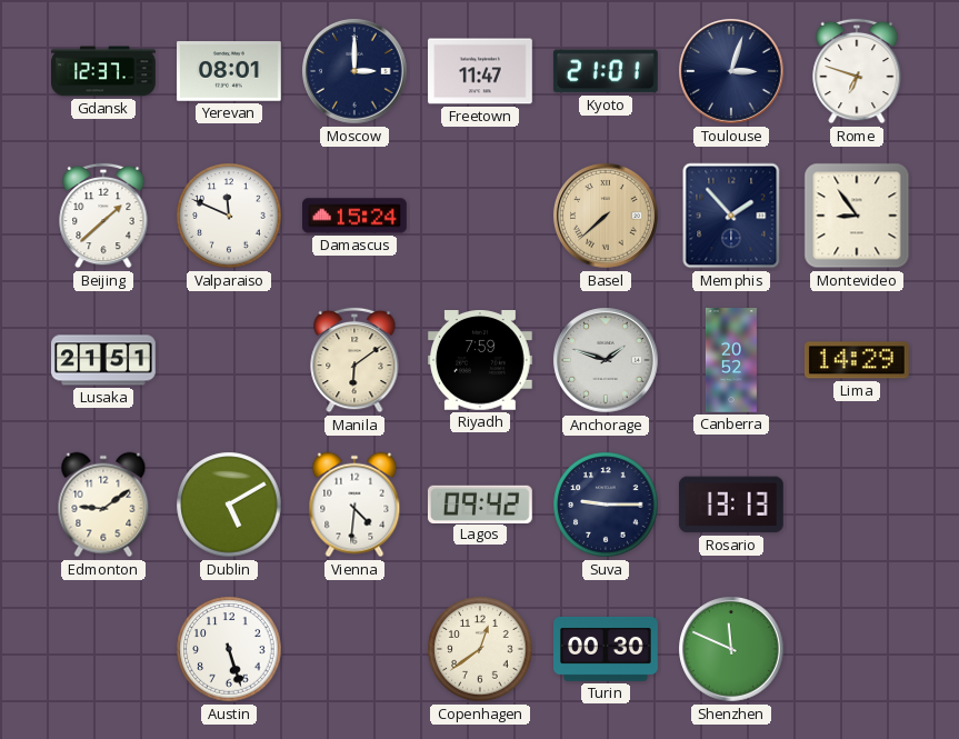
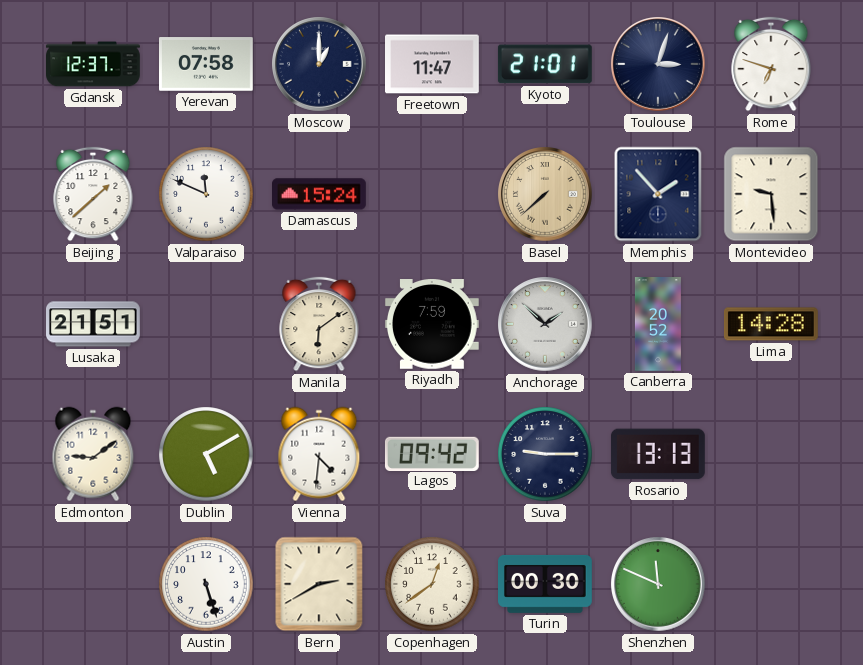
Yerevan: 08:01 -> 07:58 (207, 64)
Moscow: 3:00 -> 1:00 (319, 64)
Montevideo: 8:54 -> 9:29 (771, 194)
Anchorage: 1:48 -> 1:52 (545, 324)
Lima: 14:29 -> 14:28 (771, 324)
Bern: none -> 2:40 (319, 584)
